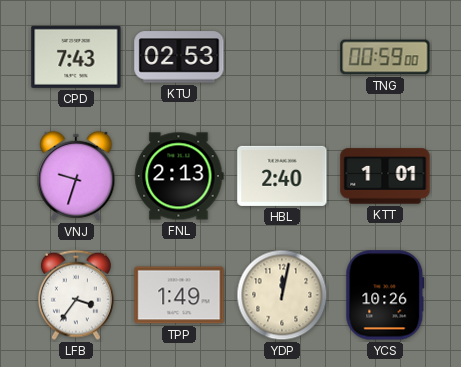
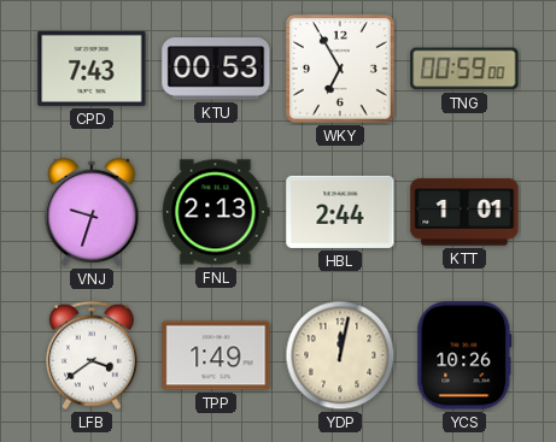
KTU: 02:53 -> 00:53 (216, 69)
WKY: none -> 6:55 (340, 69)
HBL: 2:40 -> 2:44 (340, 212)
LFB: 3:36 -> 3:39 (92, 355)
